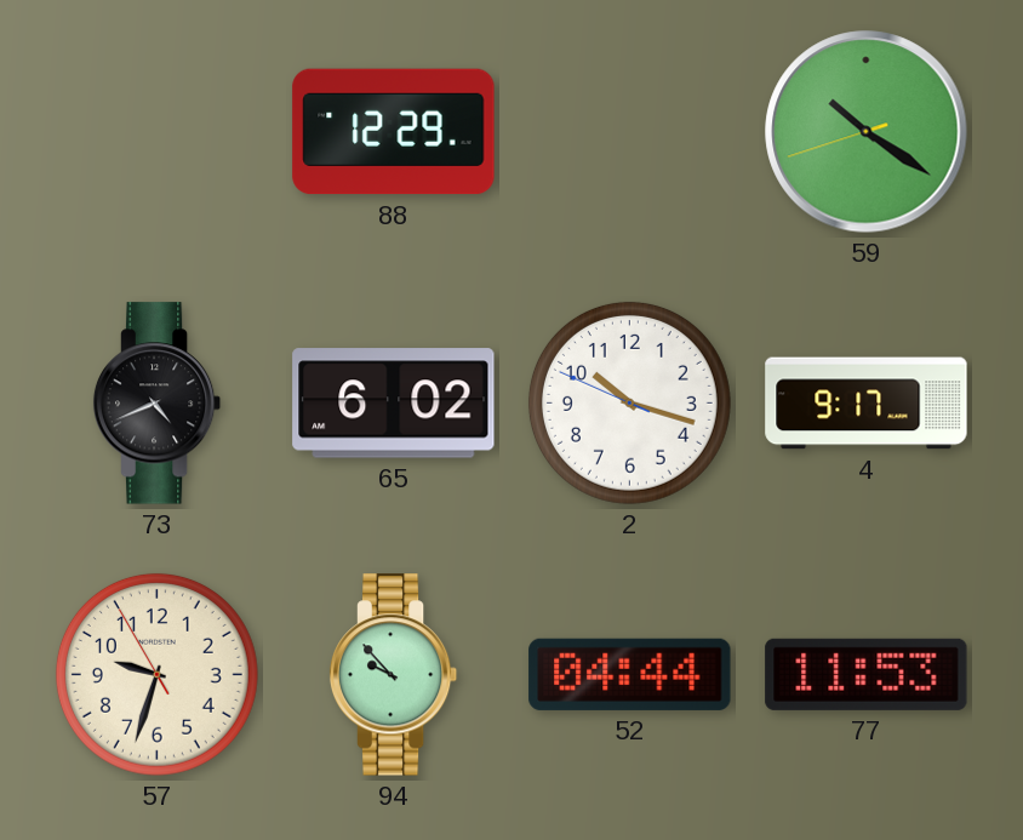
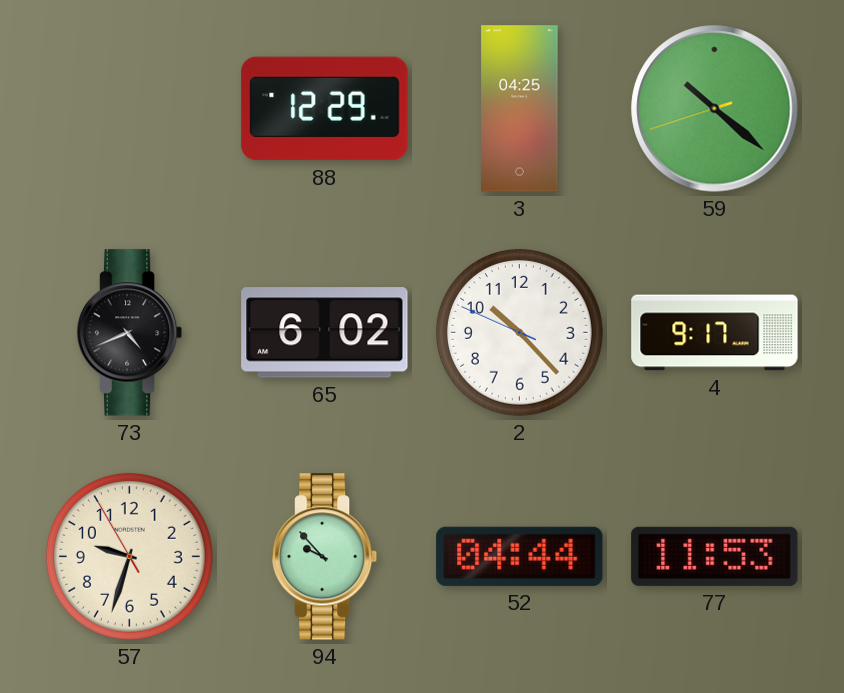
3: none -> 04:25 (520, 109)
59: 10:20 -> 10:21 (715, 109)
2: 10:17 -> 10:22 (519, 332)
